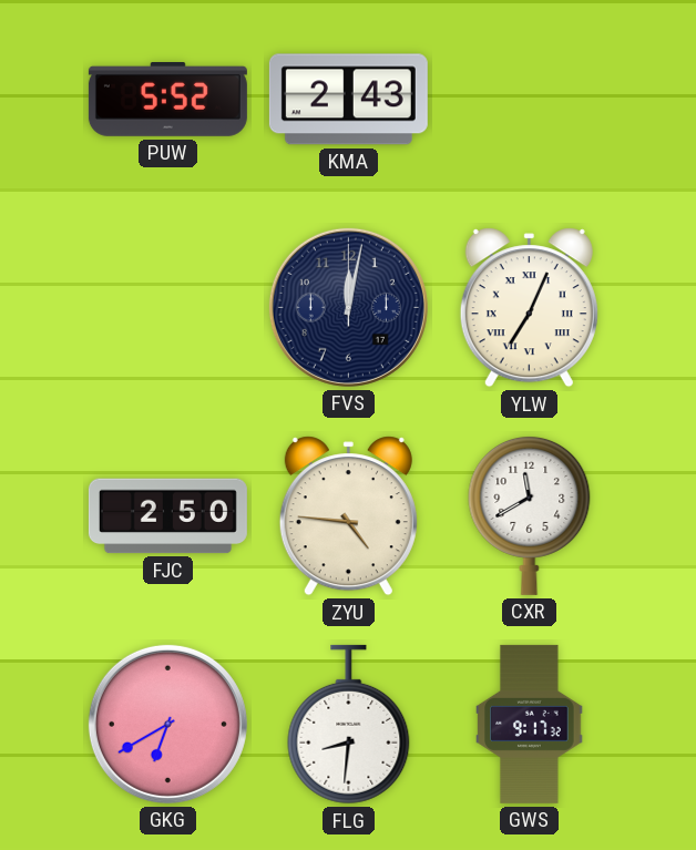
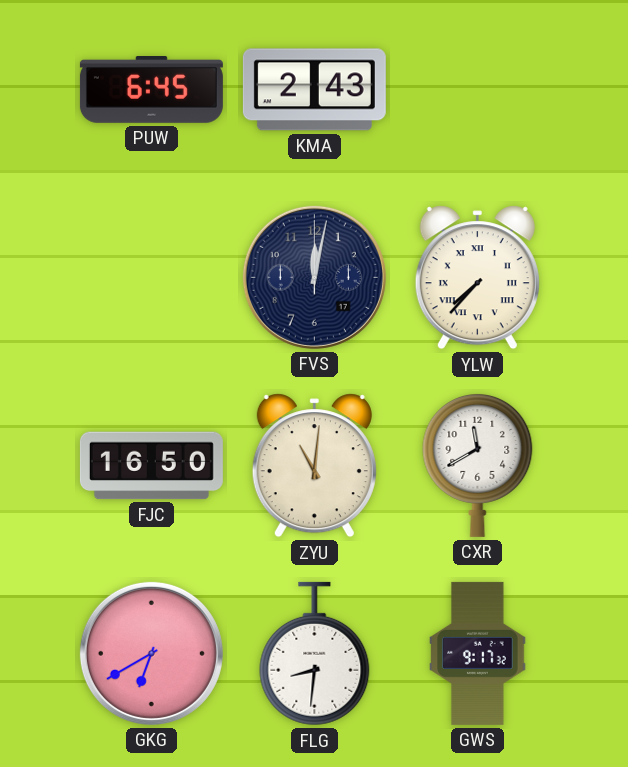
PUW: 5:52 -> 6:45 (151, 90)
YLW: 7:04 -> 7:37 (477, 278)
FJC: 2:50 -> 16:50 (151, 466)
ZYU: 4:46 -> 11:01 (314, 466)
